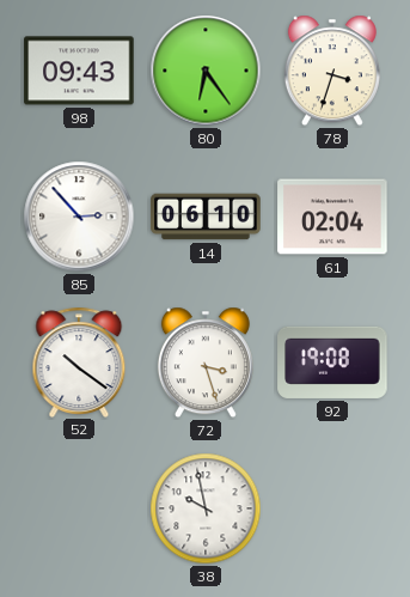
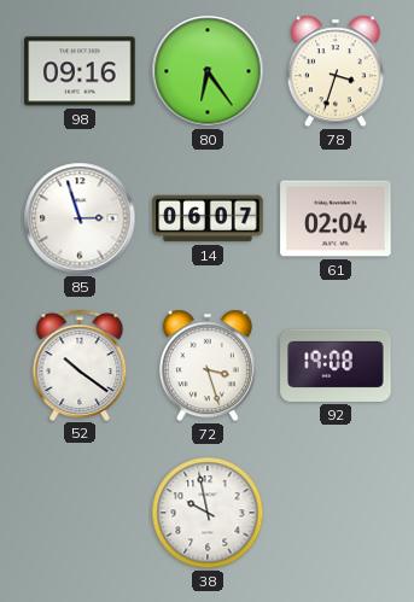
98: 09:43 -> 09:16 (80, 71)
85: 2:53 -> 2:57 (80, 218)
14: 06:10 -> 06:07 (208, 218)
